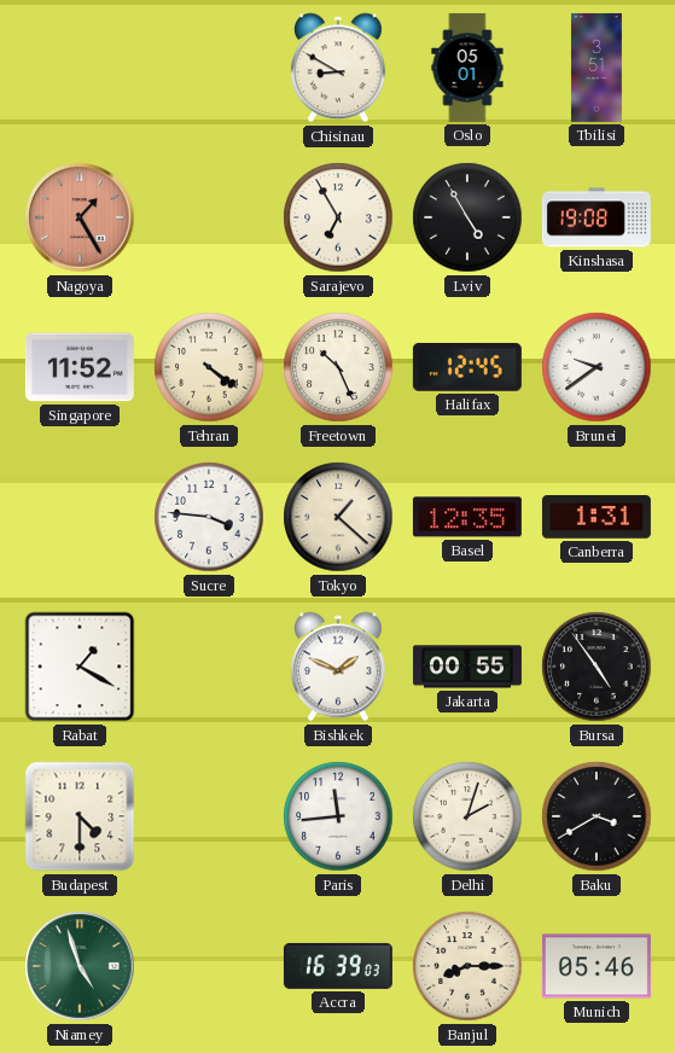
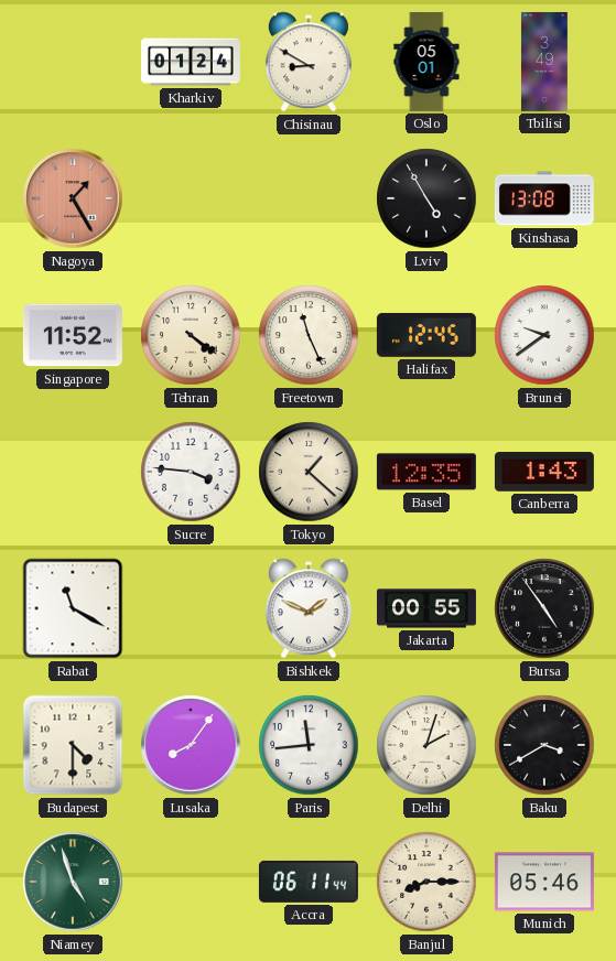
Kharkiv: none -> 01:24 (191, 62)
Tbilisi: 3:51 -> 3:49 (544, 62)
Sarajevo: 6:55 -> none (338, 217)
Kinshasa: 19:08 -> 13:08 (544, 198)
Freetown: 10:26 -> 11:26 (309, 335)
Canberra: 1:31 -> 1:43 (544, 472)
Rabat: 1:20 -> 11:20 (73, 608)
Lusaka: none -> 8:06 (191, 745)
Accra: 16:39 -> 06:11 (309, 882)
